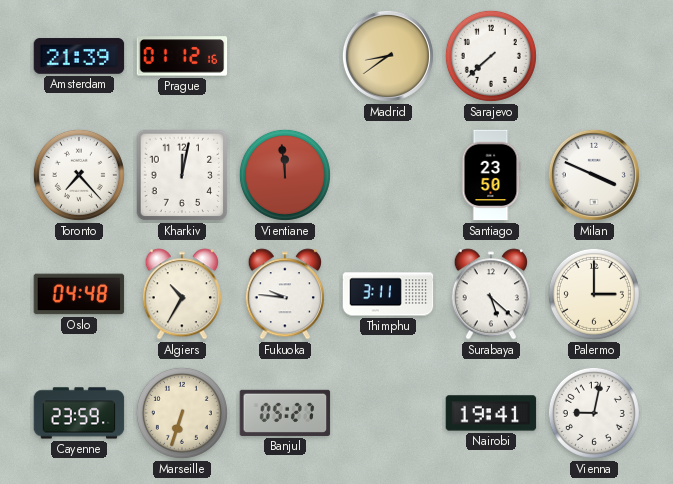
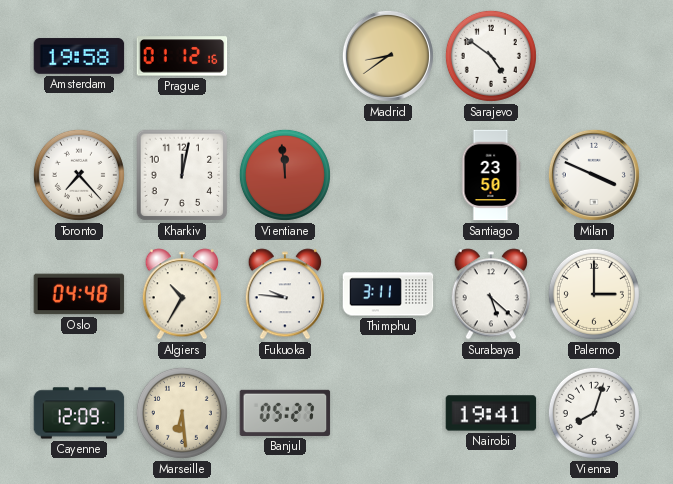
Amsterdam: 21:39 -> 19:58 (79, 56)
Sarajevo: 7:38 -> 4:51 (491, 56)
Cayenne: 23:59 -> 12:09 (79, 413)
Marseille: 6:33 -> 6:29 (182, 413)
Vienna: 9:02 -> 8:03 (594, 413)
